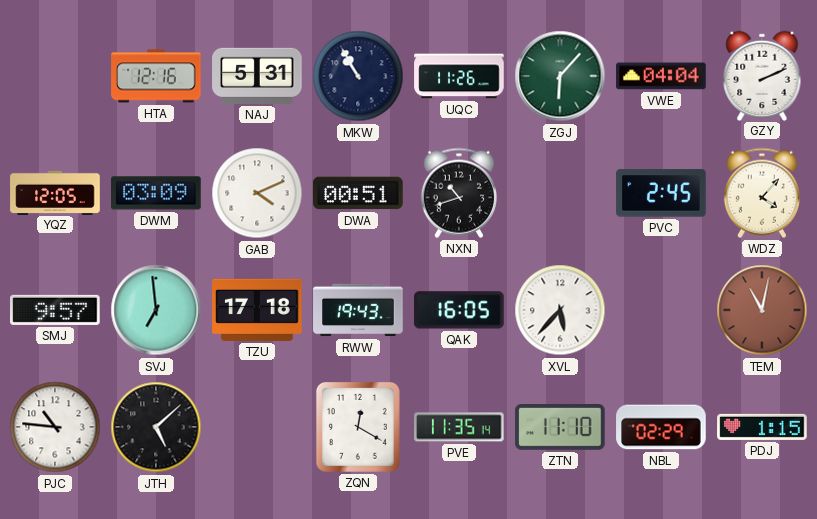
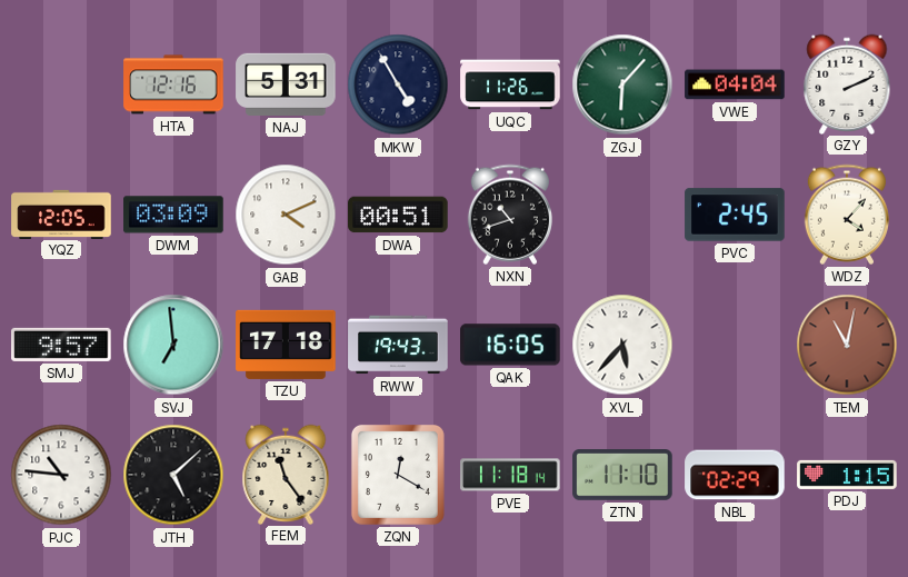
MKW: 10:55 -> 4:55 (398, 84)
FEM: none -> 11:24 (286, 474)
PVE: 11:35 -> 11:18 (510, 475)
